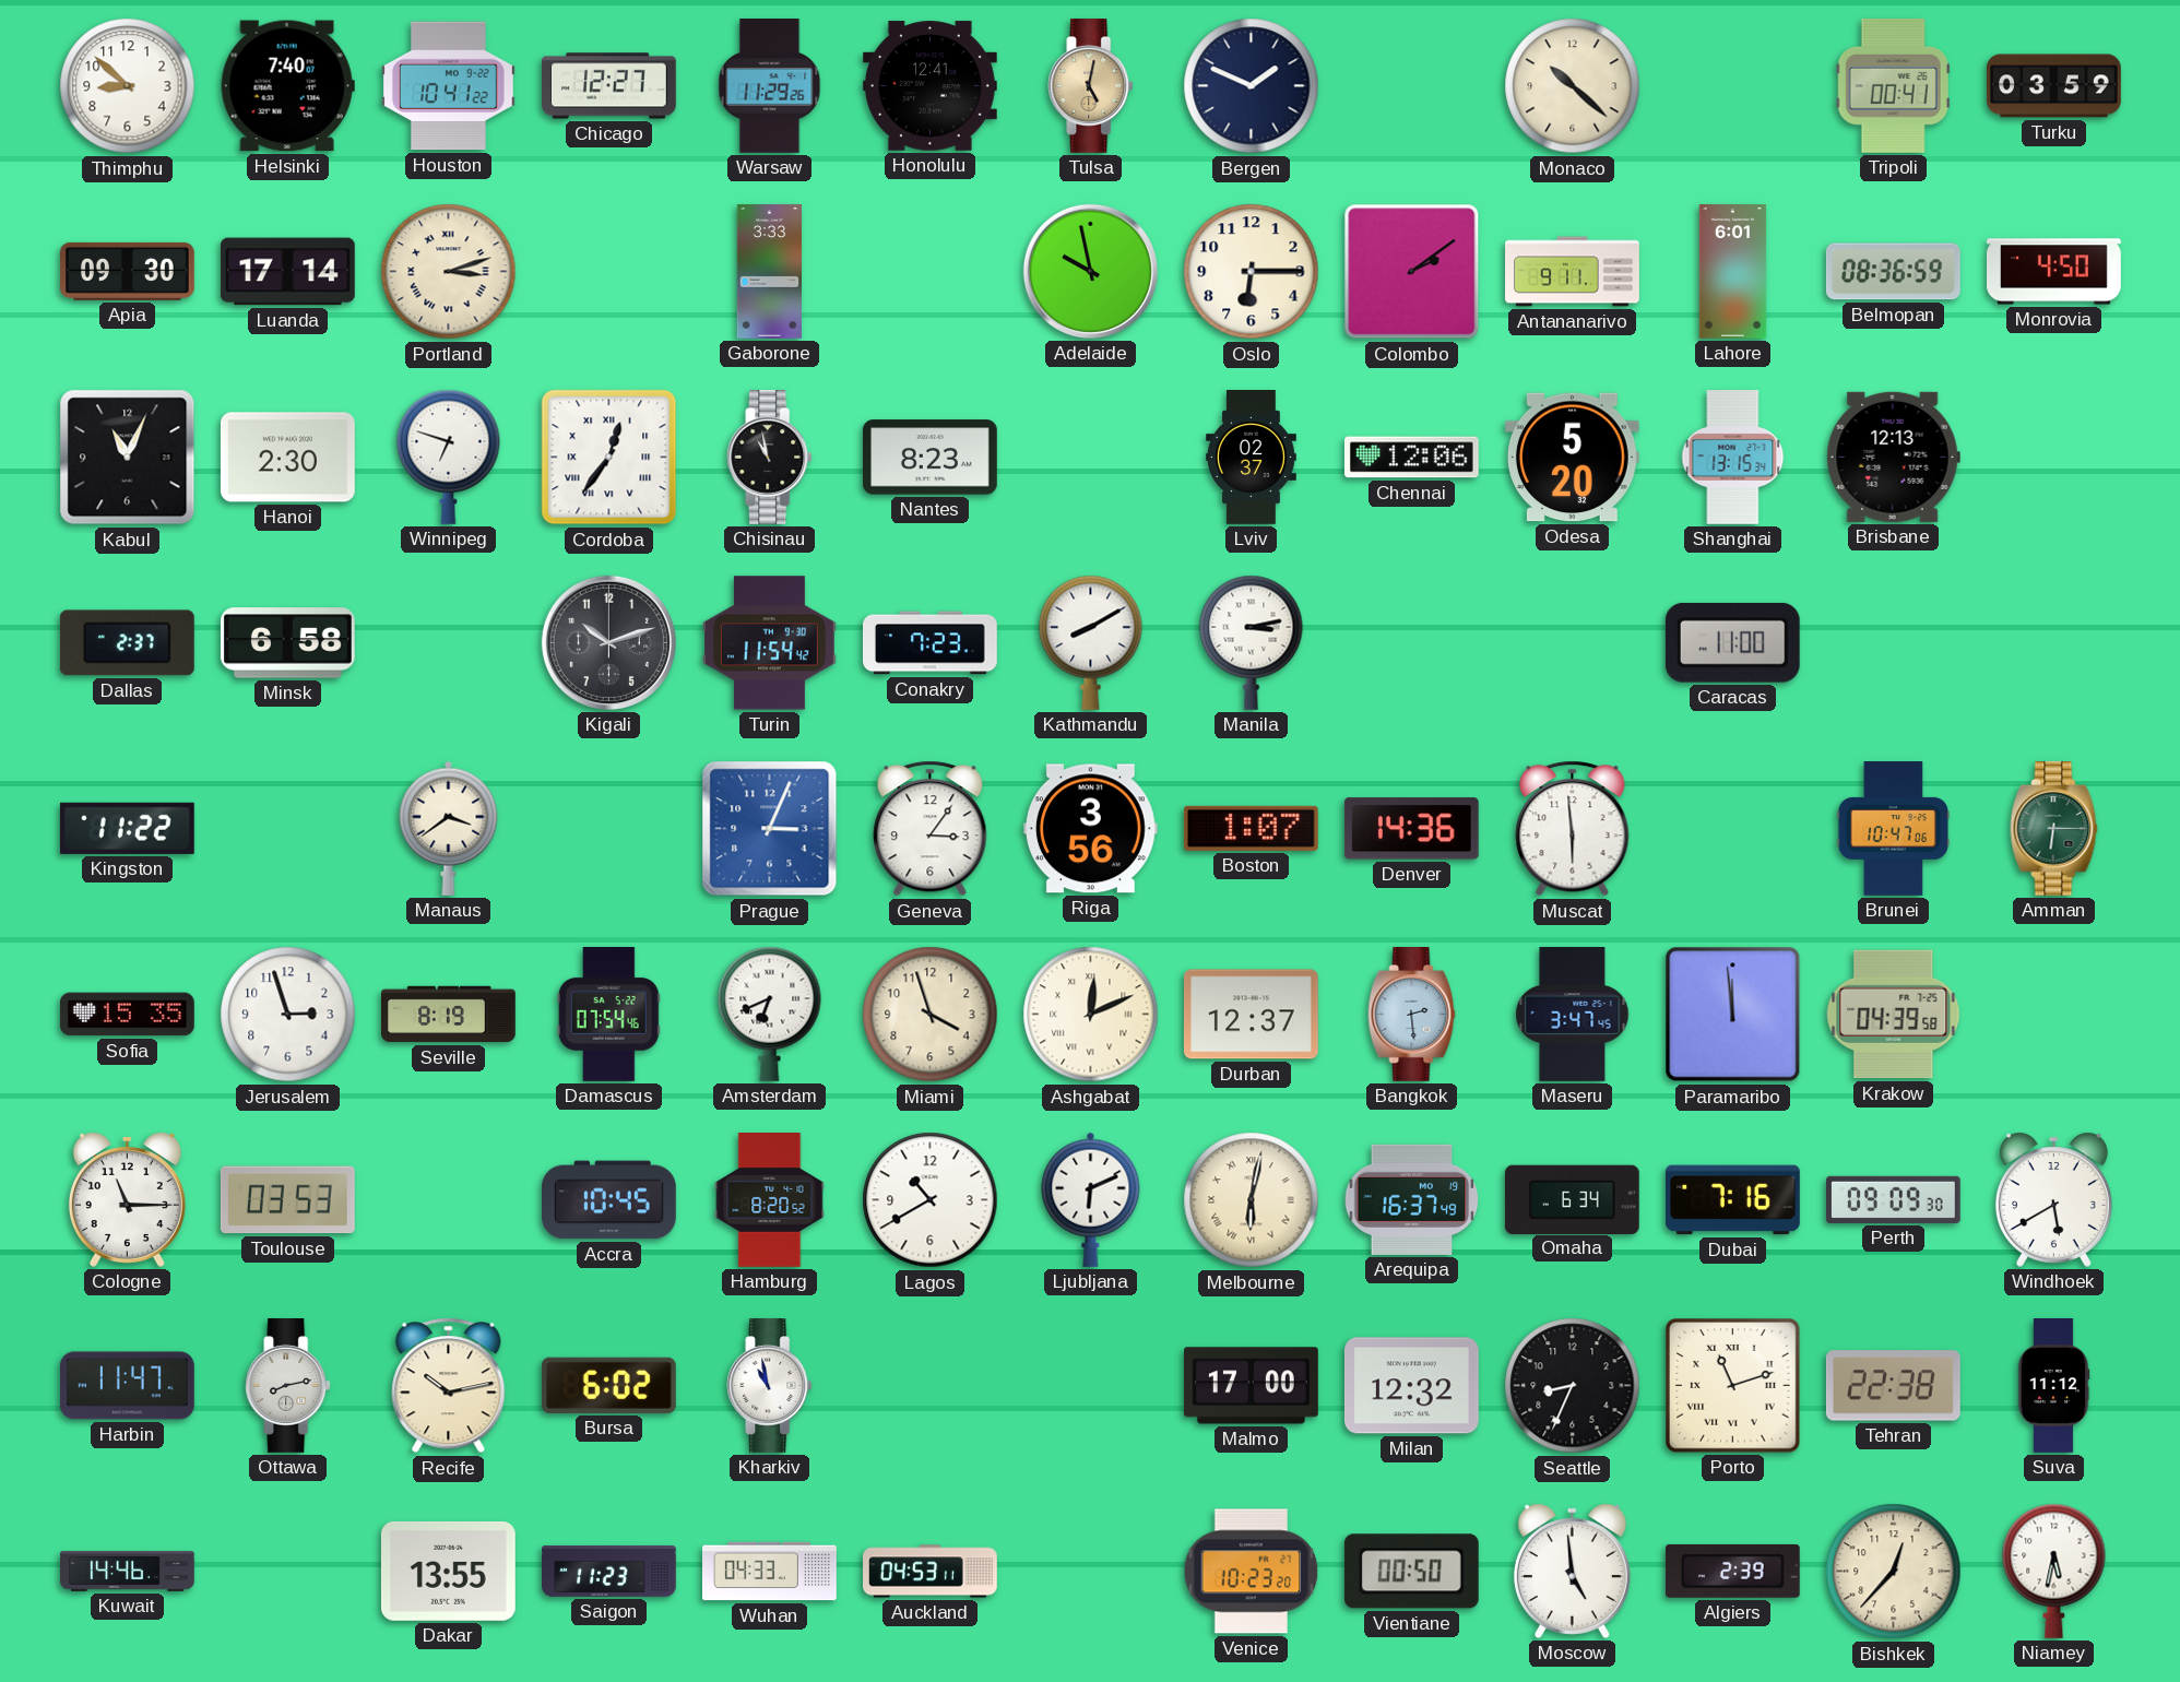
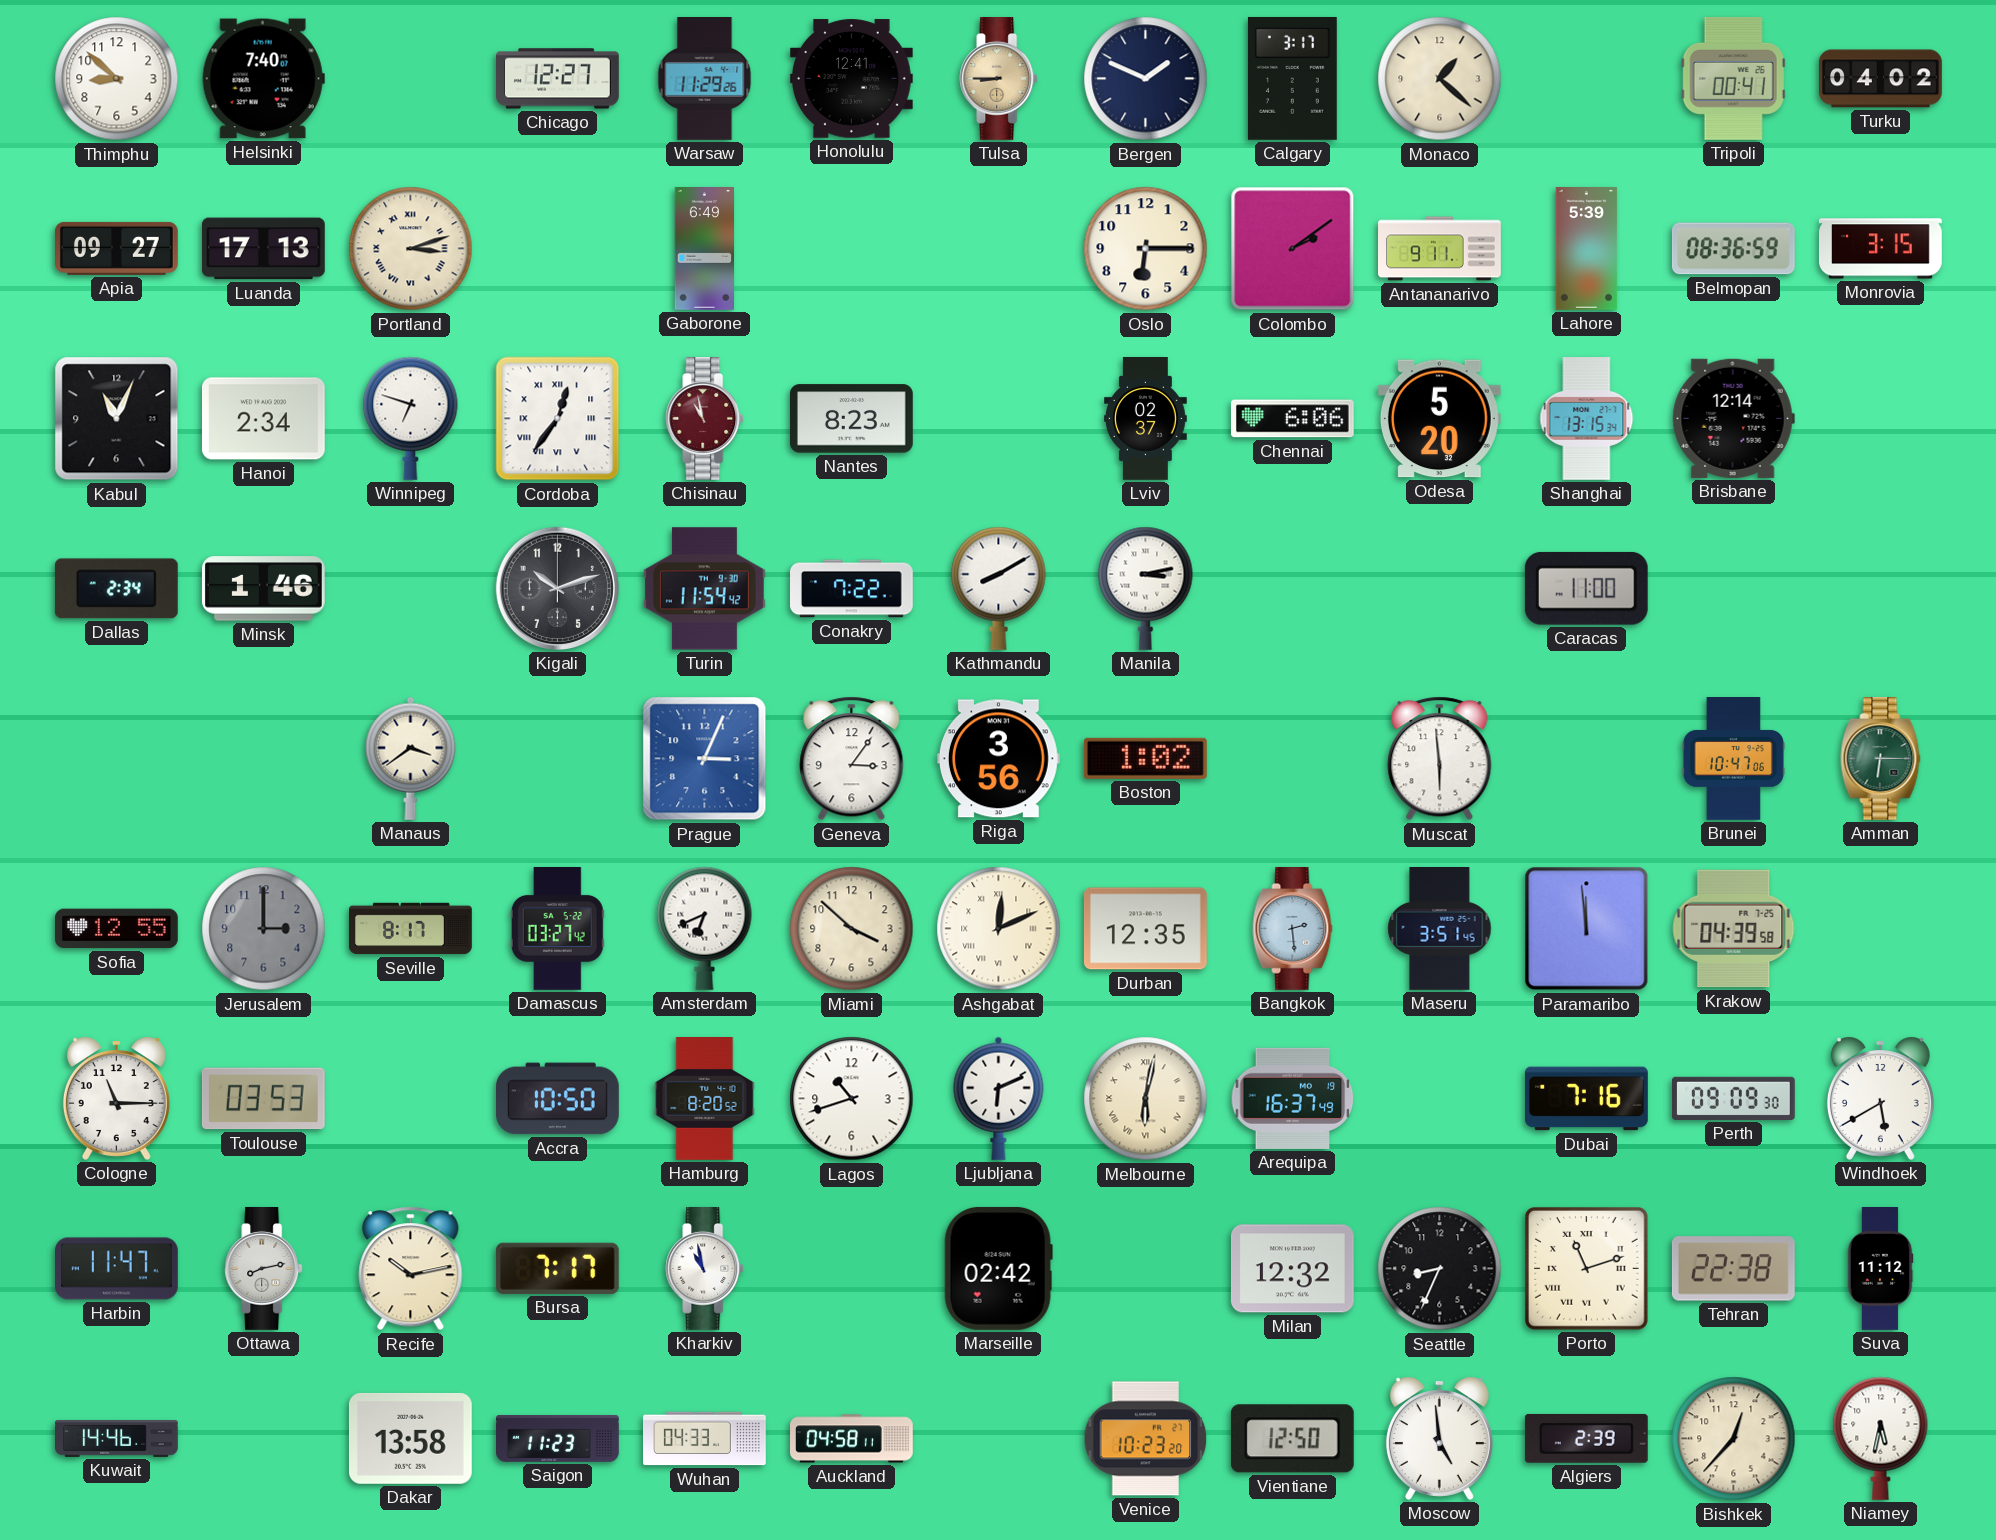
Houston: 10:41 -> none (448, 86)
Tulsa: 5:02 -> 8:45 (999, 79)
Calgary: none -> 3:17 (1292, 78)
Monaco: 10:22 -> 1:22 (1440, 79)
Turku: 03:59 -> 04:02 (1881, 79)
Apia: 09:30 -> 09:27 (117, 248)
Luanda: 17:14 -> 17:13 (263, 249)
Gaborone: 3:33 -> 6:49 (705, 249)
Adelaide: 9:58 -> none (1090, 271)
Lahore: 6:01 -> 5:39 (1587, 249)
Monrovia: 4:50 -> 3:15 (1881, 249)
Hanoi: 2:30 -> 2:34 (263, 419)
Chisinau dial: black -> burgundy (705, 419)
Chennai: 12:06 -> 6:06 (1292, 419)
Brisbane: 12:13 -> 12:14 (1733, 418)
Dallas: 2:37 -> 2:34 (116, 589)
Minsk: 6:58 -> 1:46 (263, 589)
Conakry: 7:23 -> 7:22 (852, 589)
Kingston: 11:22 -> none (127, 828)
Boston: 1:07 -> 1:02 (1145, 758)
Denver: 14:36 -> none (1411, 829)
Sofia: 15:35 -> 12:55 (116, 929)
Jerusalem: 2:57 -> 3:00 (264, 929)
Jerusalem dial: white -> grey (264, 929)
Seville: 8:19 -> 8:17 (411, 929)
Damascus: 07:54 -> 03:27 (557, 929)
Miami: 3:57 -> 3:52 (852, 929)
Durban: 12:37 -> 12:35 (1145, 929)
Maseru: 3:47 -> 3:51 (1440, 929)
Accra: 10:45 -> 10:50 (558, 1099)
Lagos: 10:40 -> 10:42 (852, 1099)
Omaha: 6:34 -> none (1572, 1199)
Bursa: 6:02 -> 7:17 (557, 1268)
Marseille: none -> 02:42 (998, 1268)
Malmo: 17:00 -> none (1252, 1386)
Dakar: 13:55 -> 13:58 (410, 1438)
Auckland: 04:53 -> 04:58 (852, 1439)
Vientiane: 00:50 -> 12:50 (1292, 1439)
